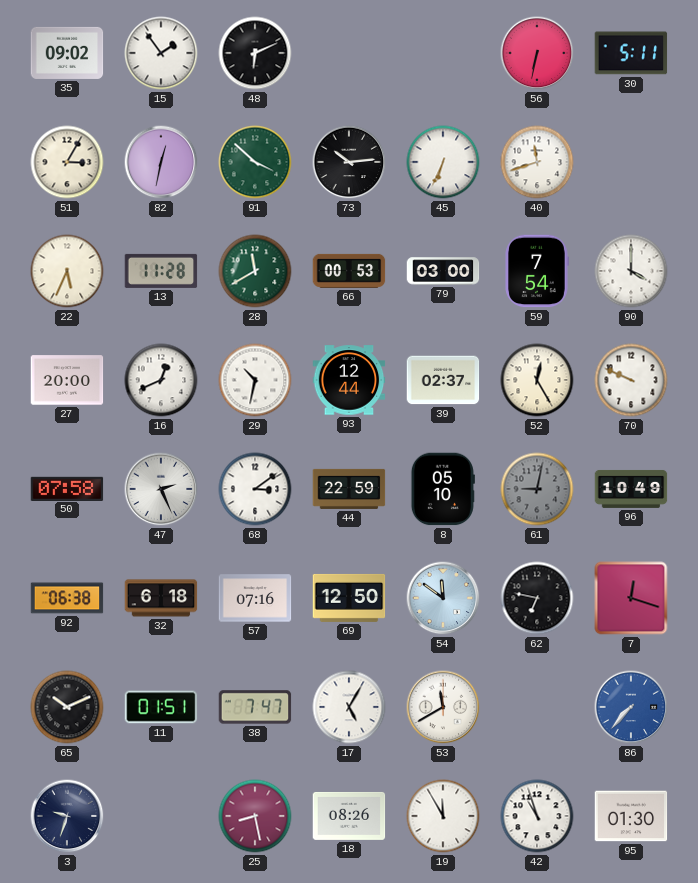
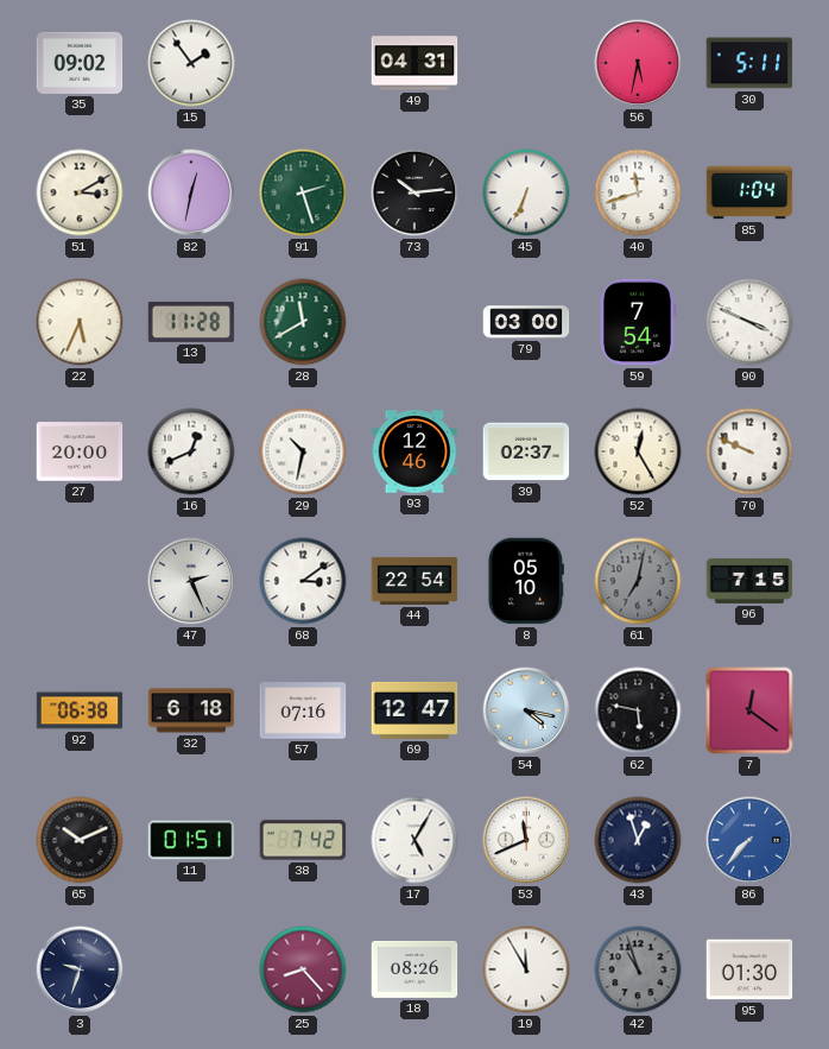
48: 6:11 -> none (255, 53)
49: none -> 04:31 (414, 63)
56: 6:32 -> 5:32 (638, 63)
51: 3:05 -> 3:10 (80, 192)
91: 3:52 -> 2:27 (303, 192)
85: none -> 1:04 (749, 192)
66: 00:53 -> none (349, 271)
90: 4:00 -> 3:49 (749, 322)
93: 12:44 -> 12:46 (414, 451)
50: 07:58 -> none (67, 488)
44: 22:59 -> 22:54 (414, 581)
61: 9:02 -> 7:02 (638, 581)
96: 10:49 -> 7:15 (749, 581)
69: 12:50 -> 12:47 (414, 710)
54: 11:51 -> 4:17 (526, 710)
62: 6:47 -> 5:47 (638, 710)
7: 12:18 -> 12:21 (749, 710)
38: 7:47 -> 7:42 (303, 840)
53: 11:40 -> 11:41 (526, 840)
43: none -> 12:57 (638, 840)
25: 8:28 -> 8:23 (303, 969)
42 dial: white -> grey (638, 969)
